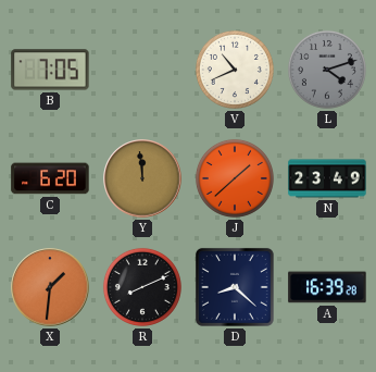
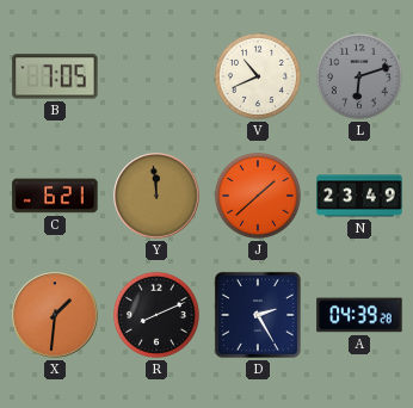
L: 4:12 -> 6:12 (359, 76)
C: 6:20 -> 6:21 (55, 196)
D: 8:22 -> 2:25 (258, 315)
A: 16:39 -> 04:39 (359, 315)
